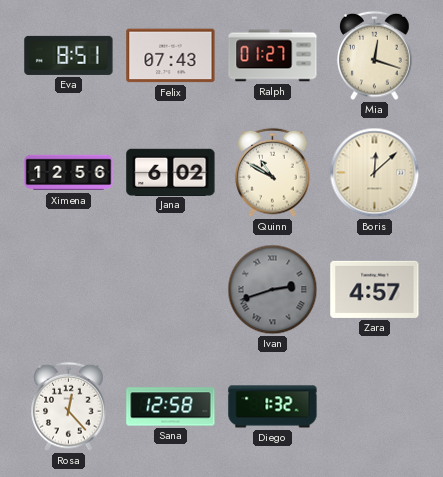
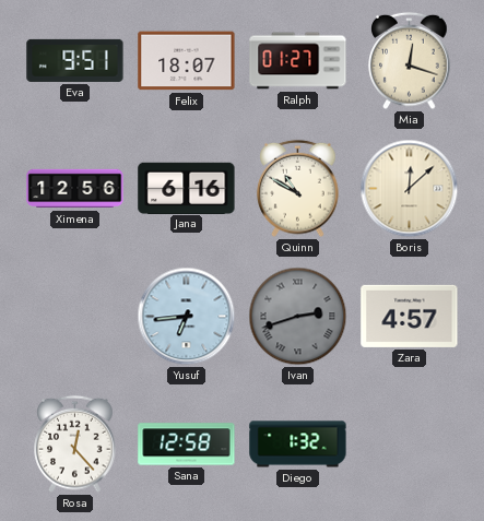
Eva: 8:51 -> 9:51 (75, 60)
Felix: 07:43 -> 18:07 (187, 61)
Jana: 6:02 -> 6:16 (187, 188)
Yusuf: none -> 6:44 (187, 317)
